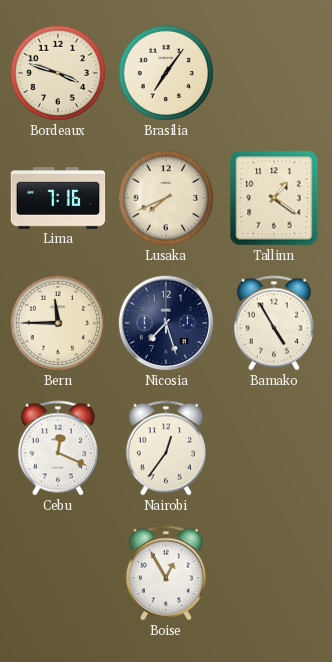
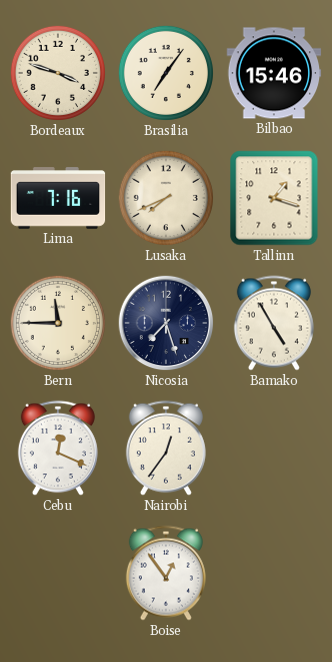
Bilbao: none -> 15:46 (274, 73)
Tallinn: 1:21 -> 1:18 (274, 198)
Boise: 12:55 -> 12:54 (166, 573)
